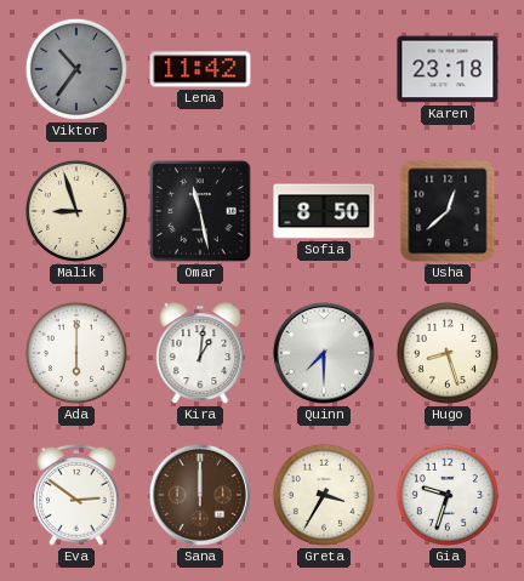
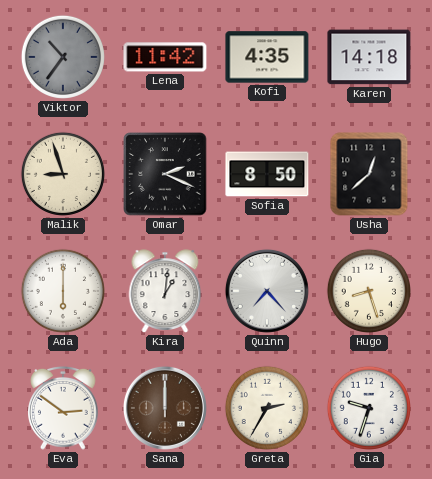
Kofi: none -> 4:35 (267, 57)
Karen: 23:18 -> 14:18 (369, 57)
Omar: 11:28 -> 2:19 (165, 174)
Quinn: 7:30 -> 7:23 (267, 291)
Greta: 3:35 -> 2:35 (267, 408)
